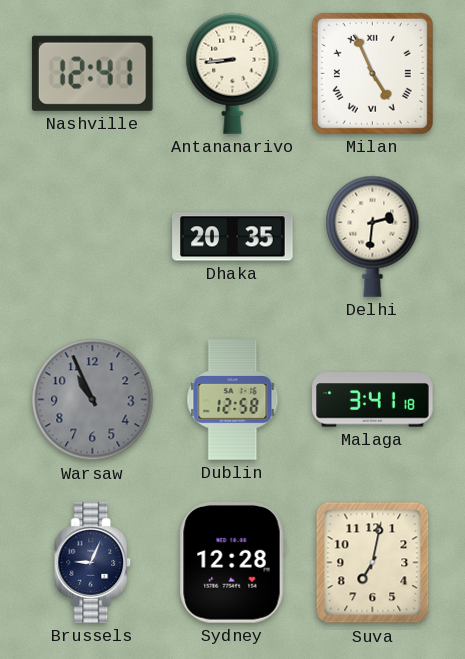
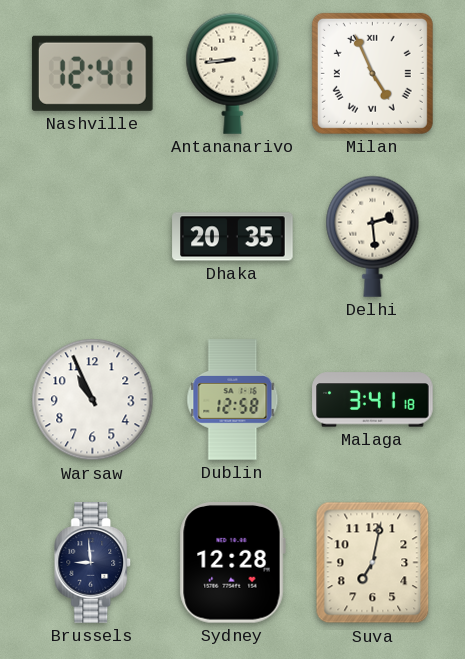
Delhi: 2:31 -> 2:29 (373, 236)
Warsaw dial: grey -> white (93, 400)
Brussels: 9:04 -> 8:59 (93, 563)
